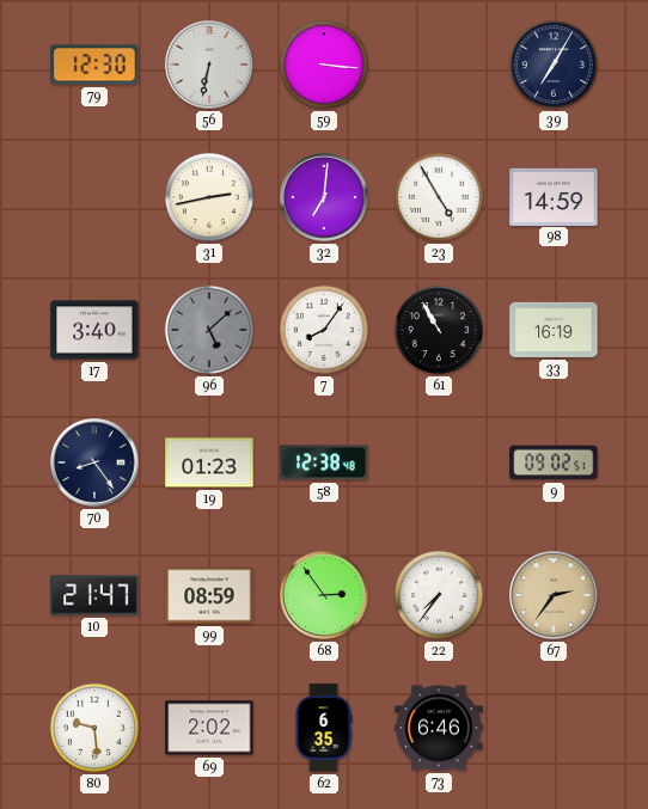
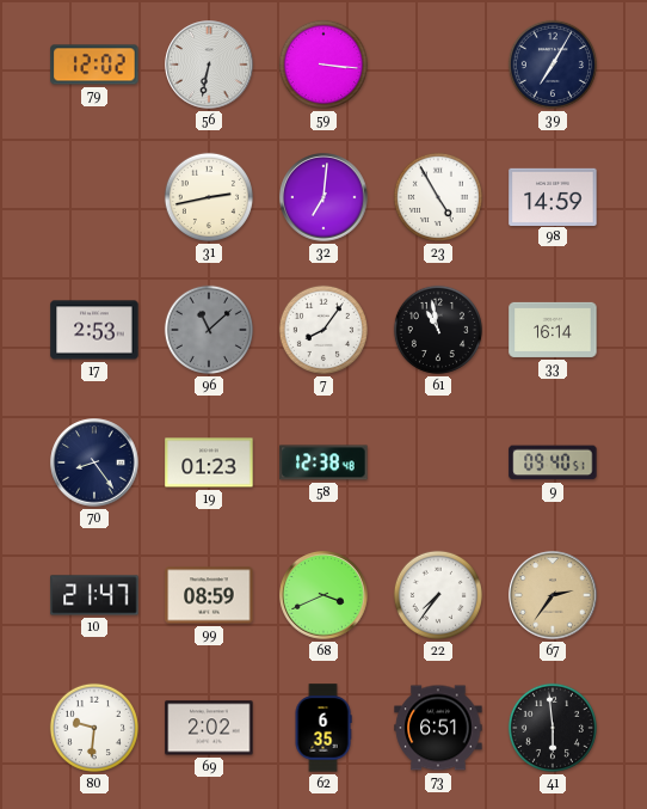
79: 12:30 -> 12:02 (94, 65)
17: 3:40 -> 2:53 (94, 330)
96: 5:08 -> 11:08 (209, 330)
61: 10:55 -> 10:58 (438, 330)
33: 16:19 -> 16:14 (553, 330)
9: 09:02 -> 09:40 (553, 462)
68: 2:54 -> 3:41 (323, 595)
80: 9:29 -> 9:31 (94, 728)
73: 6:46 -> 6:51 (438, 728)
41: none -> 5:59 (553, 728)
